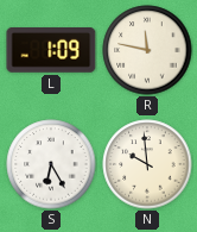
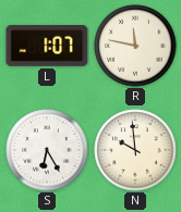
L: 1:09 -> 1:07 (47, 47)
